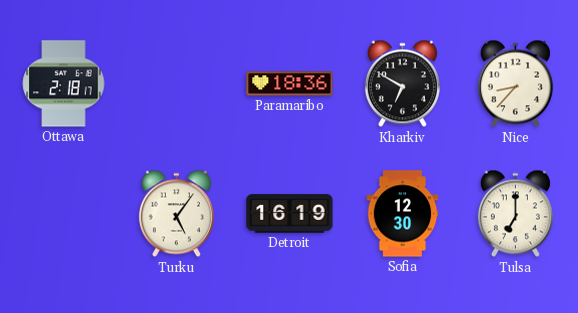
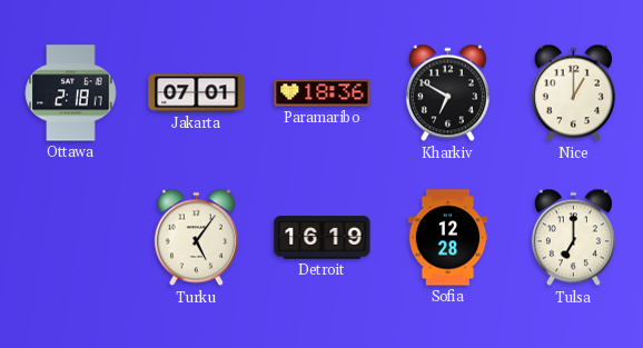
Jakarta: none -> 07:01 (197, 93)
Nice: 8:37 -> 1:00 (573, 93)
Sofia: 12:30 -> 12:28 (448, 238)
